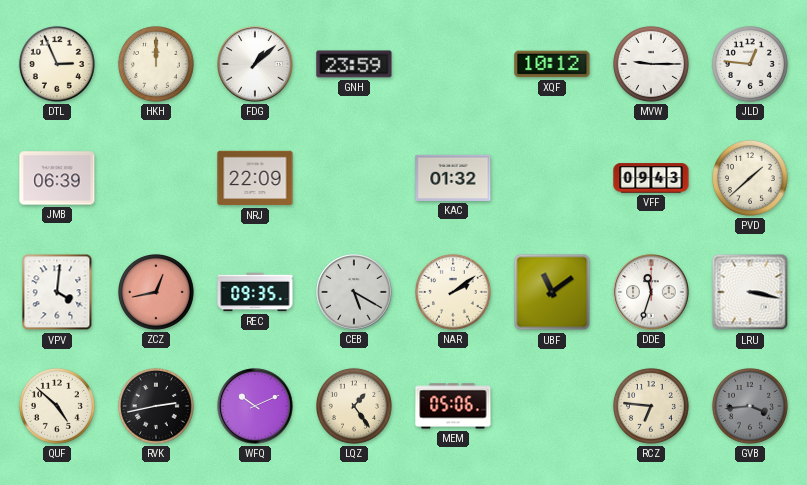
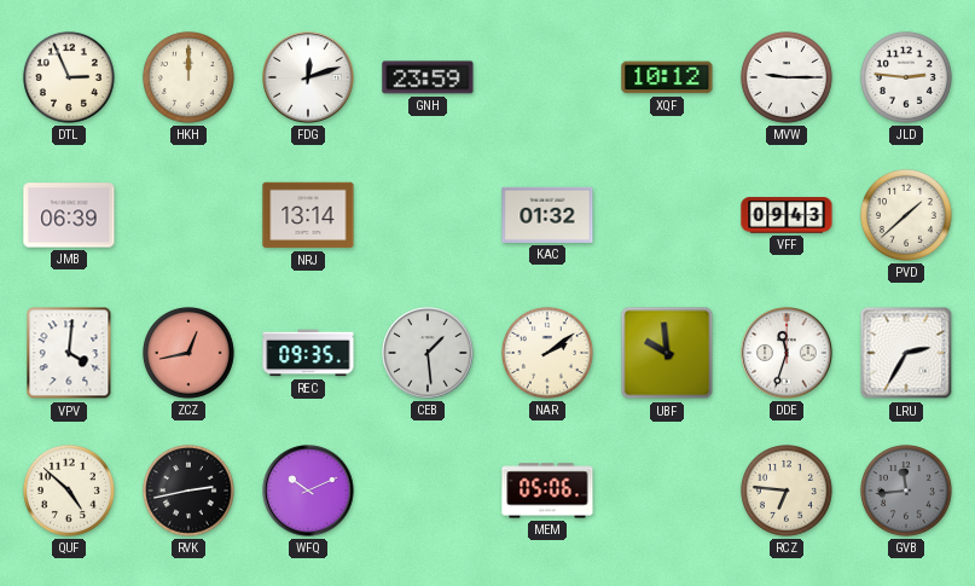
FDG: 1:08 -> 12:12 (308, 77)
JLD: 12:46 -> 2:46 (906, 77)
NRJ: 22:09 -> 13:14 (308, 215)
CEB: 5:20 -> 1:29 (428, 353)
UBF: 11:09 -> 9:59 (667, 353)
LRU: 3:17 -> 2:35 (906, 353)
LQZ: 1:24 -> none (354, 406)
GVB: 3:44 -> 11:44 (906, 491)
